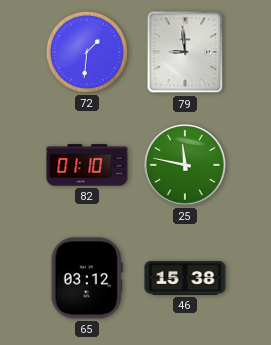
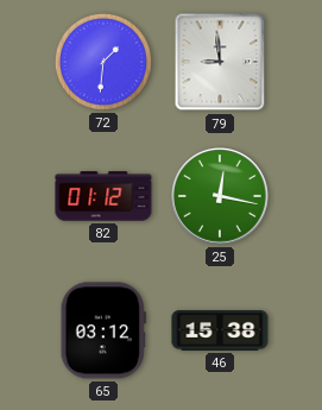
82: 01:10 -> 01:12 (103, 196)
25: 11:47 -> 12:17 (221, 197)
